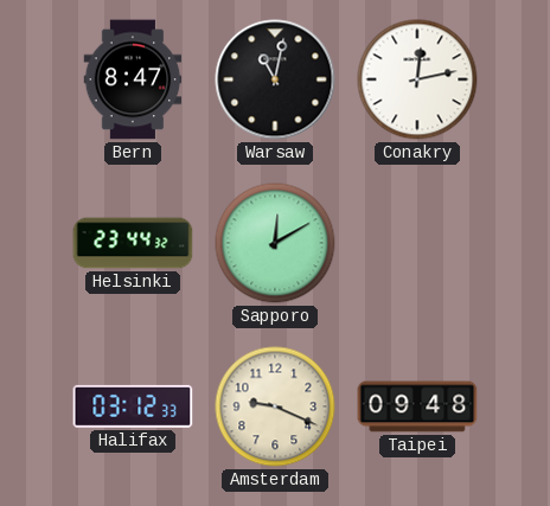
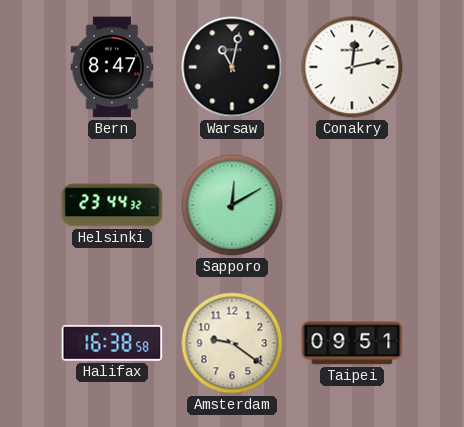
Halifax: 03:12 -> 16:38 (112, 343)
Amsterdam: 9:19 -> 9:21 (232, 343)
Taipei: 09:48 -> 09:51 (352, 343)
